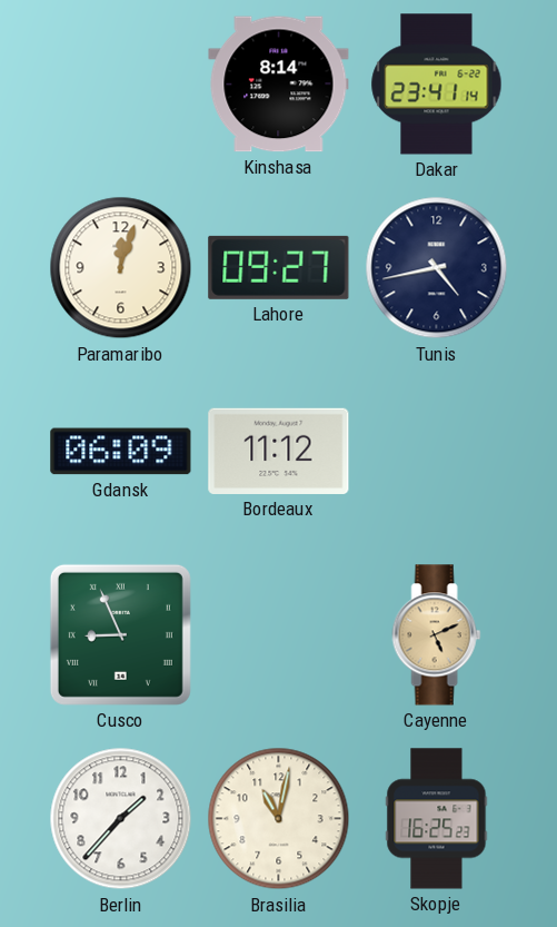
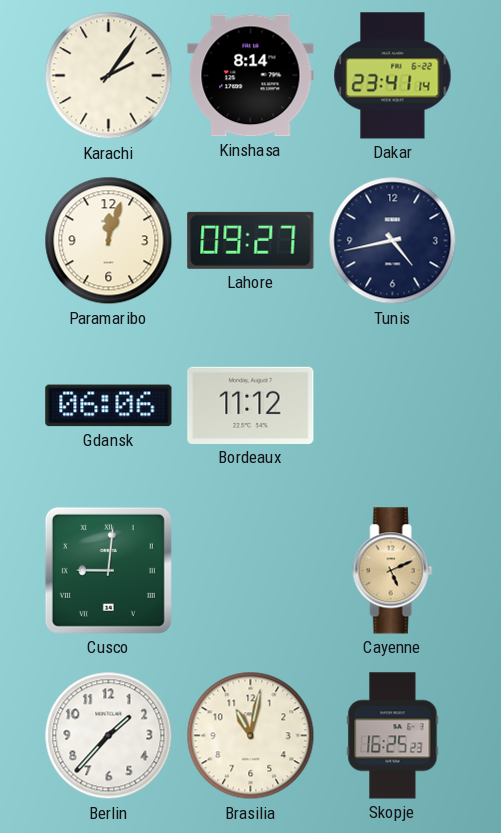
Karachi: none -> 2:06 (109, 76)
Gdansk: 06:09 -> 06:06 (109, 406)
Cusco: 8:56 -> 9:01 (108, 570)
